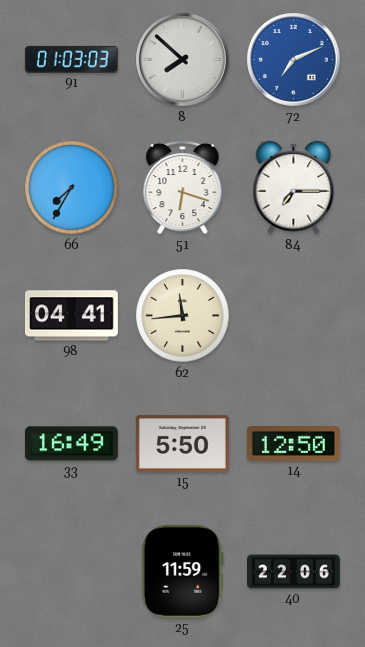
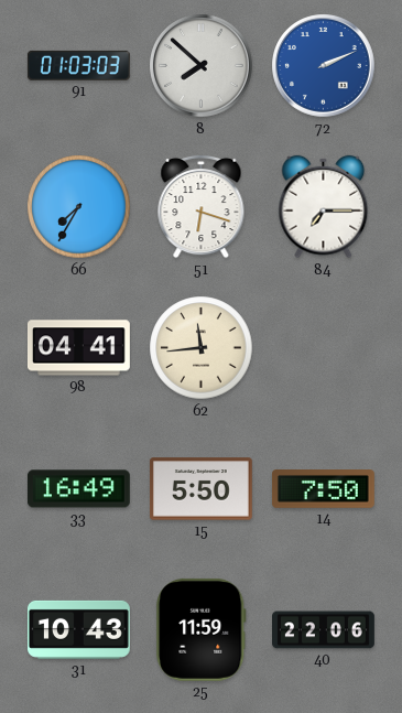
72: 7:11 -> 2:11 (324, 66)
14: 12:50 -> 7:50 (323, 489)
31: none -> 10:43 (78, 629)
